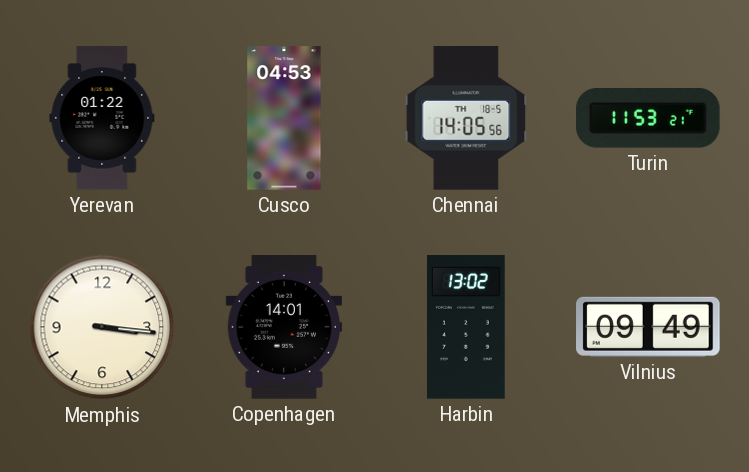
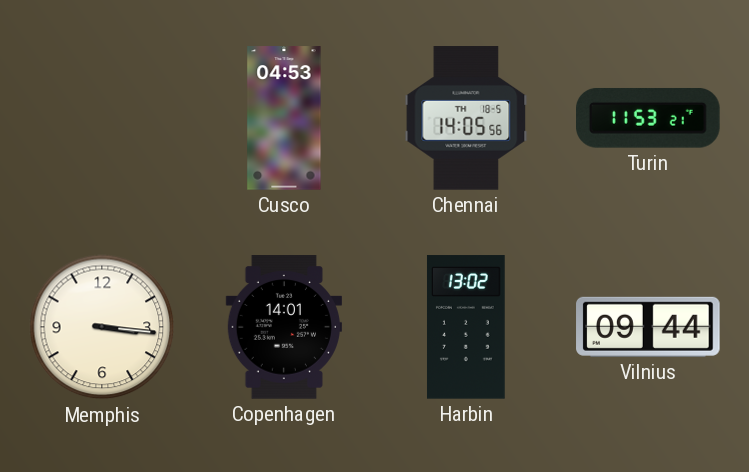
Yerevan: 01:22 -> none (102, 118)
Vilnius: 09:49 -> 09:44 (648, 327)
